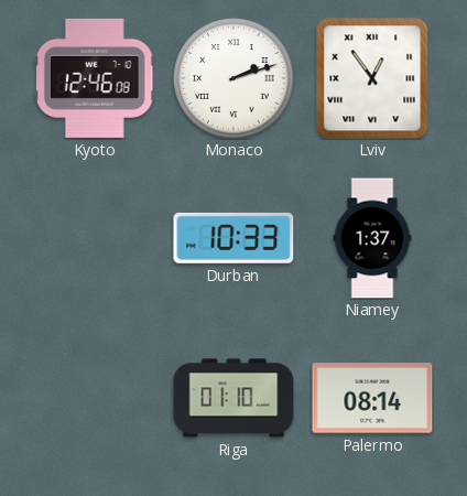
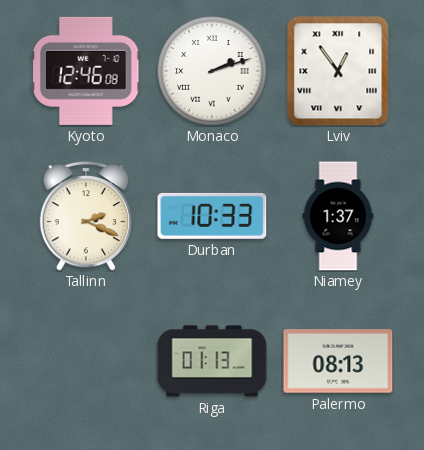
Tallinn: none -> 2:19 (86, 216)
Riga: 01:10 -> 01:13 (212, 361)
Palermo: 08:14 -> 08:13 (338, 361)
